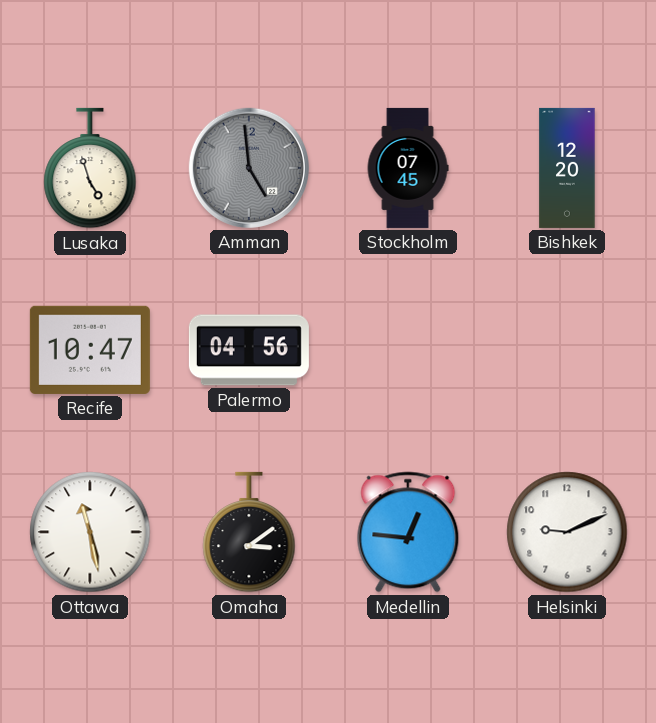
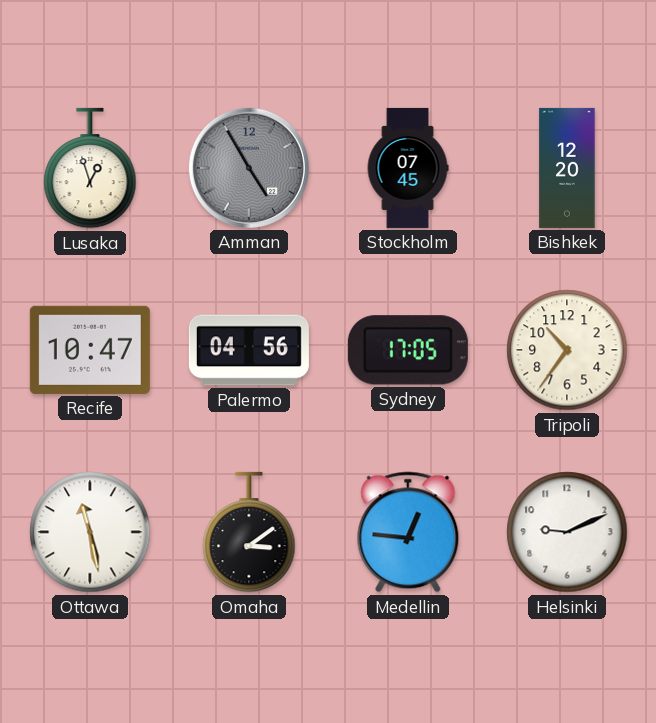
Lusaka: 4:57 -> 12:57 (90, 168)
Amman: 4:59 -> 4:55 (249, 168)
Sydney: none -> 17:05 (408, 350)
Tripoli: none -> 10:36 (567, 350)
